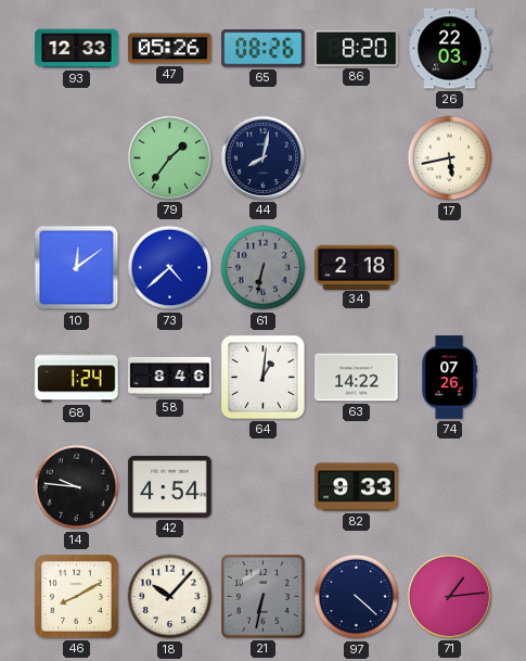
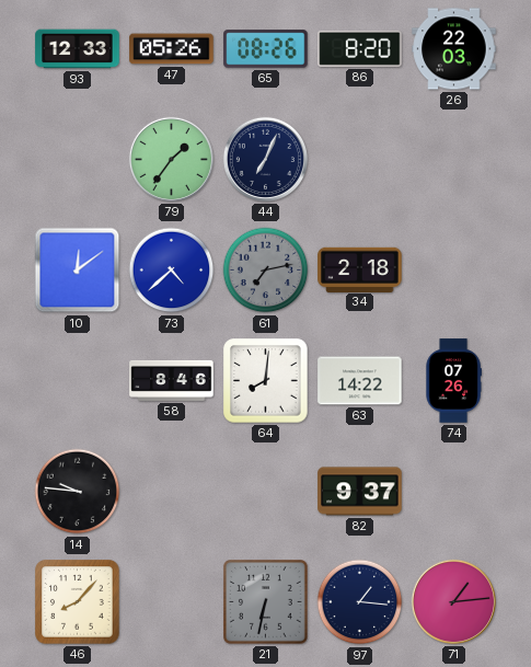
44: 8:02 -> 7:04 (265, 159)
17: 5:43 -> none (450, 158)
61: 6:32 -> 7:13 (266, 271)
68: 1:24 -> none (77, 378)
64: 1:01 -> 8:01 (266, 381)
42: 4:54 -> none (170, 486)
82: 9:33 -> 9:37 (360, 492)
46: 8:10 -> 8:07 (78, 602)
18: 10:07 -> none (170, 597)
97: 4:22 -> 1:16 (360, 602)
